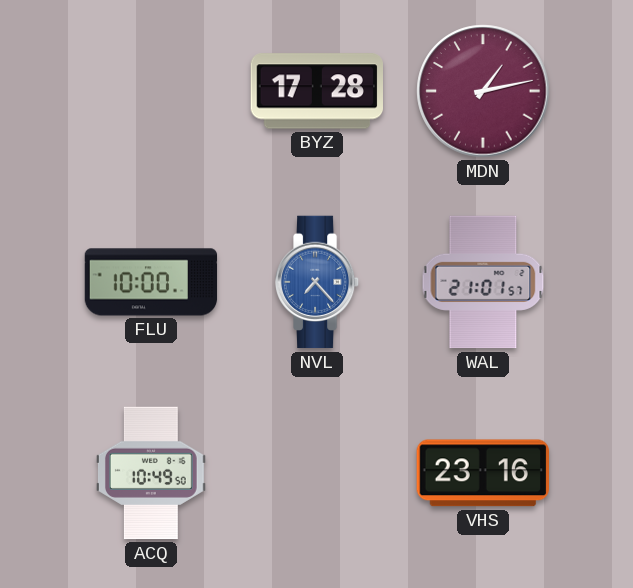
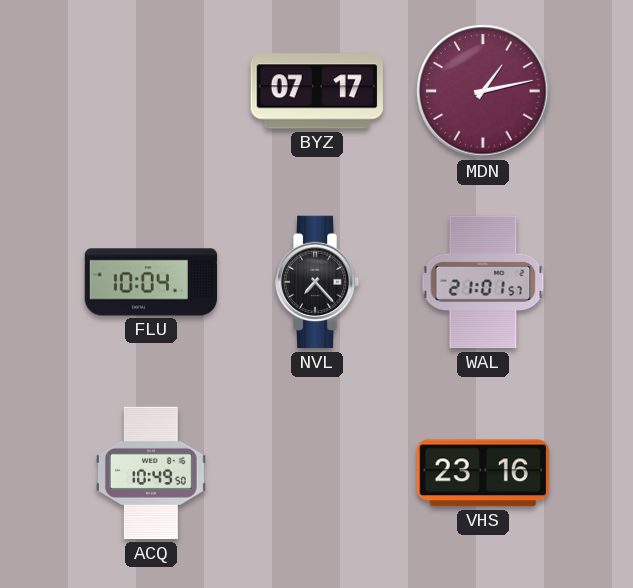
BYZ: 17:28 -> 07:17 (316, 91)
FLU: 10:00 -> 10:04 (151, 282)
NVL dial: blue -> black (317, 282)
